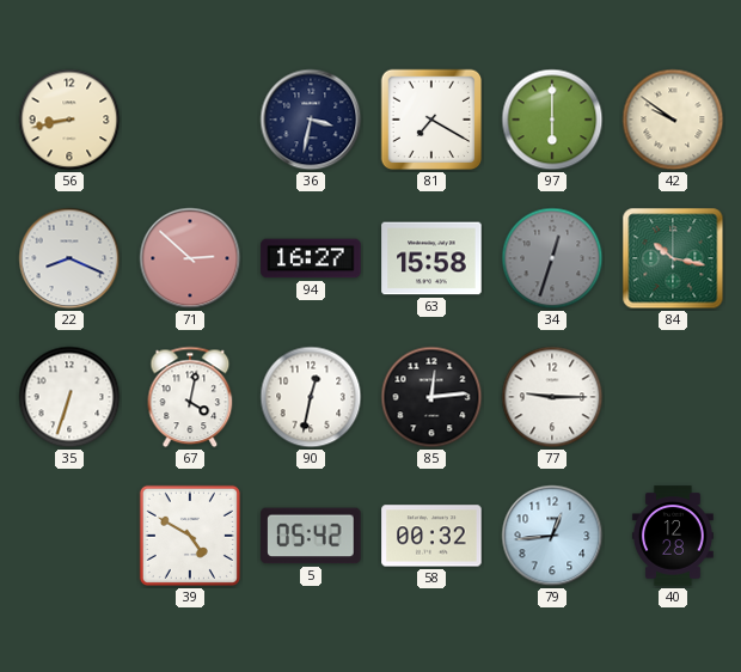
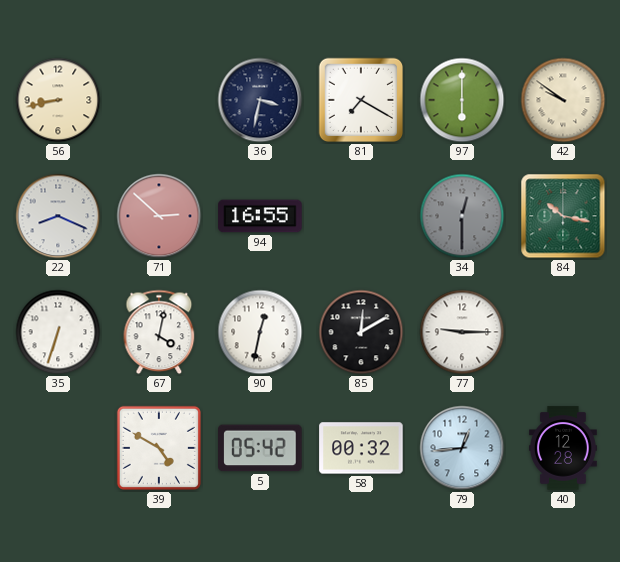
94: 16:27 -> 16:55 (260, 216)
63: 15:58 -> none (431, 258)
34: 12:33 -> 12:30 (462, 216)
85: 12:14 -> 12:10 (361, 332)
